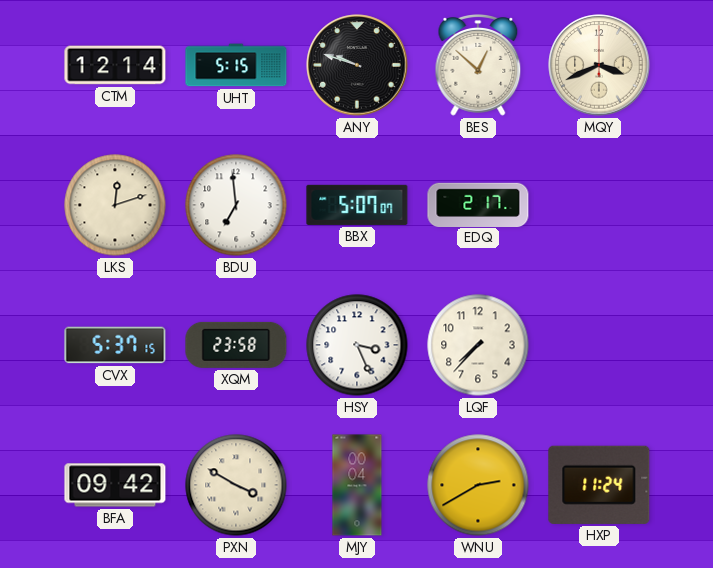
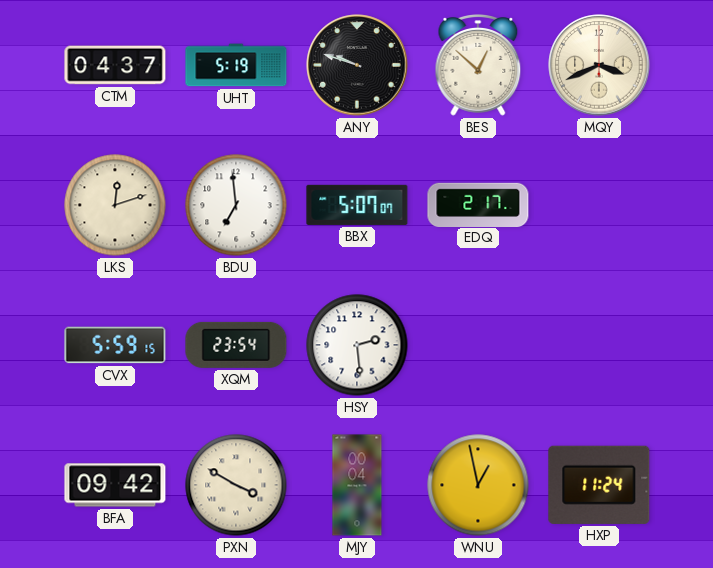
CTM: 12:14 -> 04:37 (115, 65)
UHT: 5:15 -> 5:19 (236, 65)
CVX: 5:37 -> 5:59 (115, 345)
XQM: 23:58 -> 23:54 (236, 345)
HSY: 3:26 -> 2:29 (357, 345)
LQF: 7:37 -> none (478, 345)
WNU: 2:40 -> 12:58 (478, 485)
